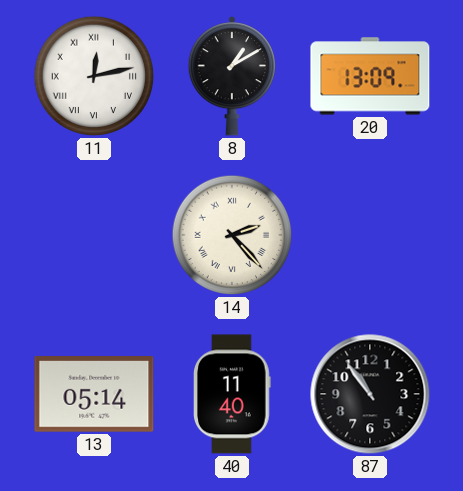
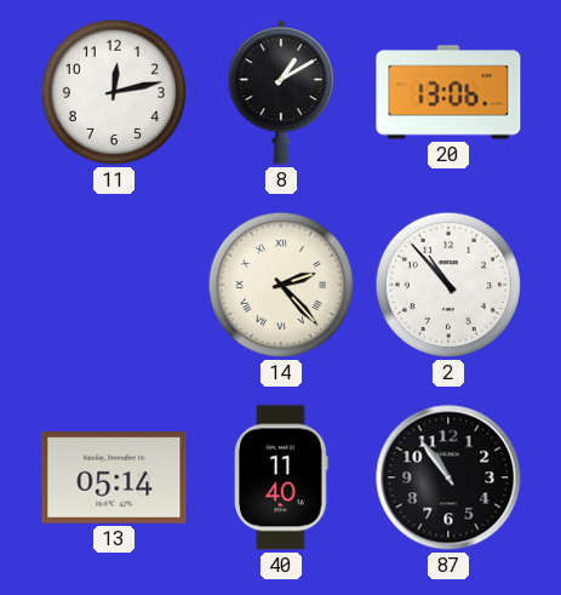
11 numerals: Roman -> Arabic (114, 92)
20: 13:09 -> 13:06 (448, 92)
2: none -> 10:53 (448, 285)
